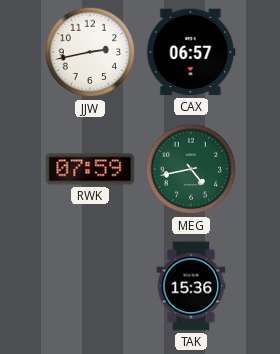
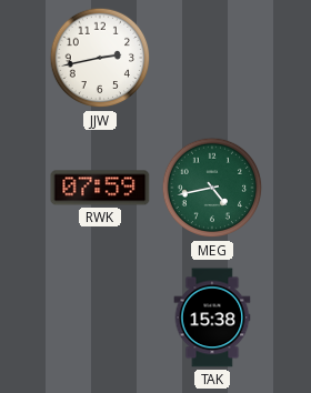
CAX: 06:57 -> none (191, 52)
TAK: 15:36 -> 15:38 (212, 318)
